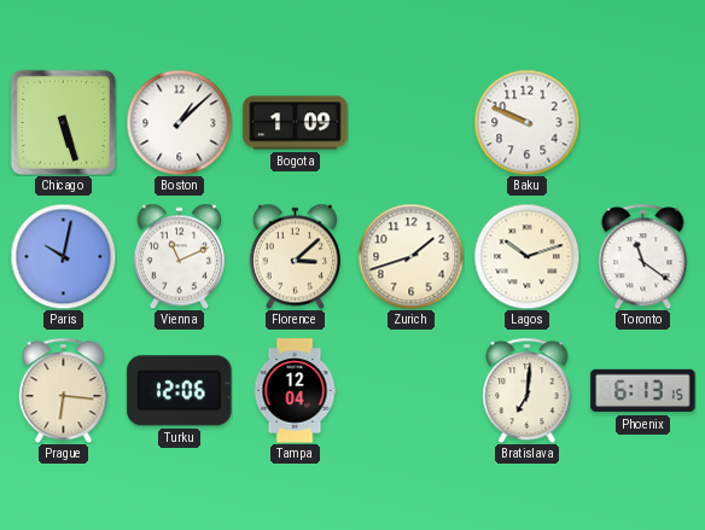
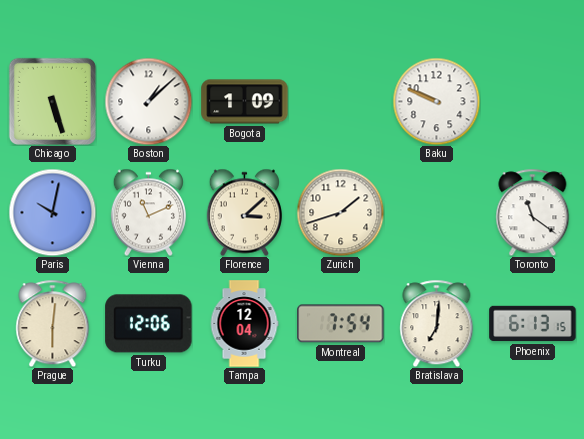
Lagos: 10:12 -> none (526, 256)
Prague: 6:16 -> 6:01 (53, 323)
Montreal: none -> 7:54 (341, 324)
